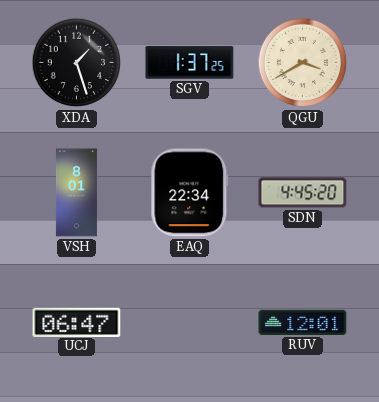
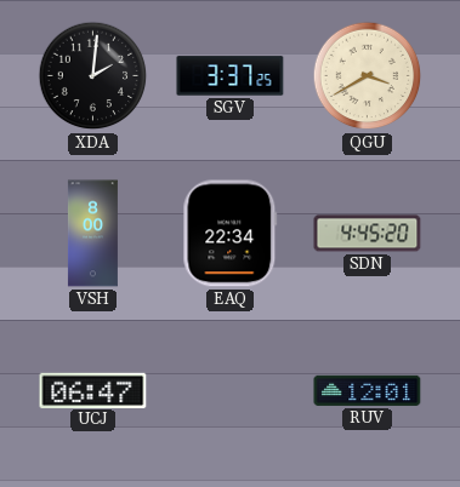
XDA: 1:27 -> 2:01 (93, 76)
SGV: 1:37 -> 3:37 (231, 76)
VSH: 8:01 -> 8:00 (92, 234)
